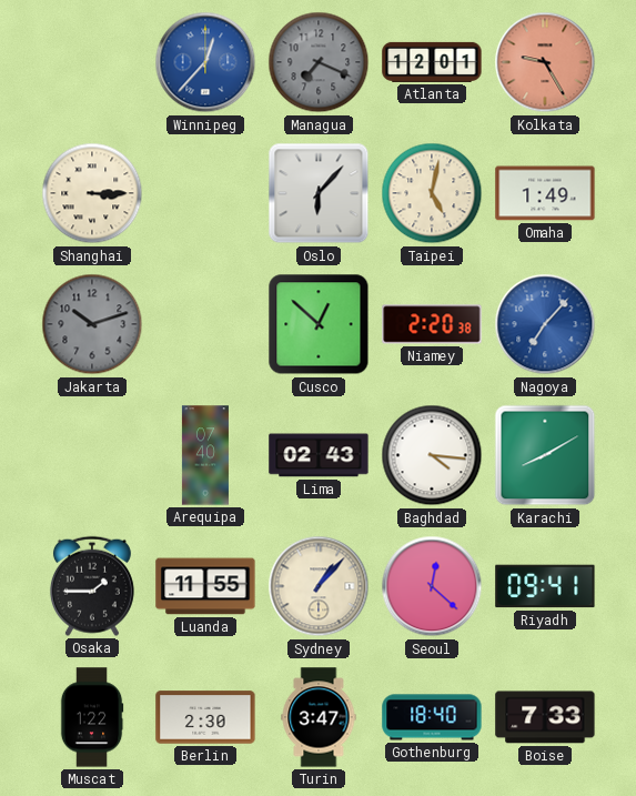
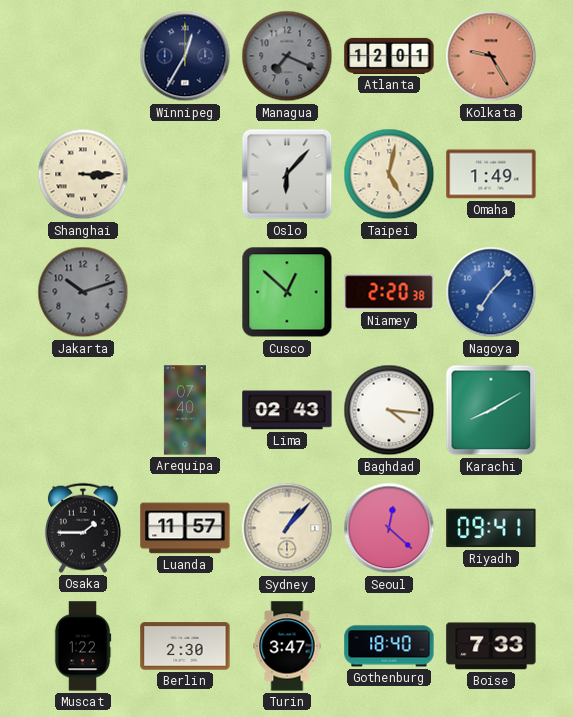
Winnipeg: 12:37 -> 12:35 (185, 56)
Winnipeg dial: blue -> navy (185, 56)
Luanda: 11:55 -> 11:57 (185, 528)
